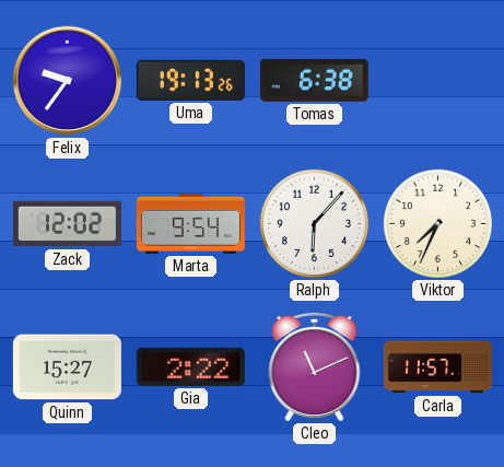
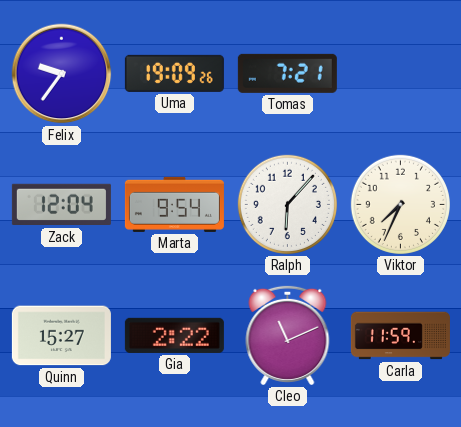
Uma: 19:13 -> 19:09 (174, 73)
Tomas: 6:38 -> 7:21 (287, 73)
Zack: 12:02 -> 12:04 (61, 205)
Carla: 11:57 -> 11:59 (400, 336)
